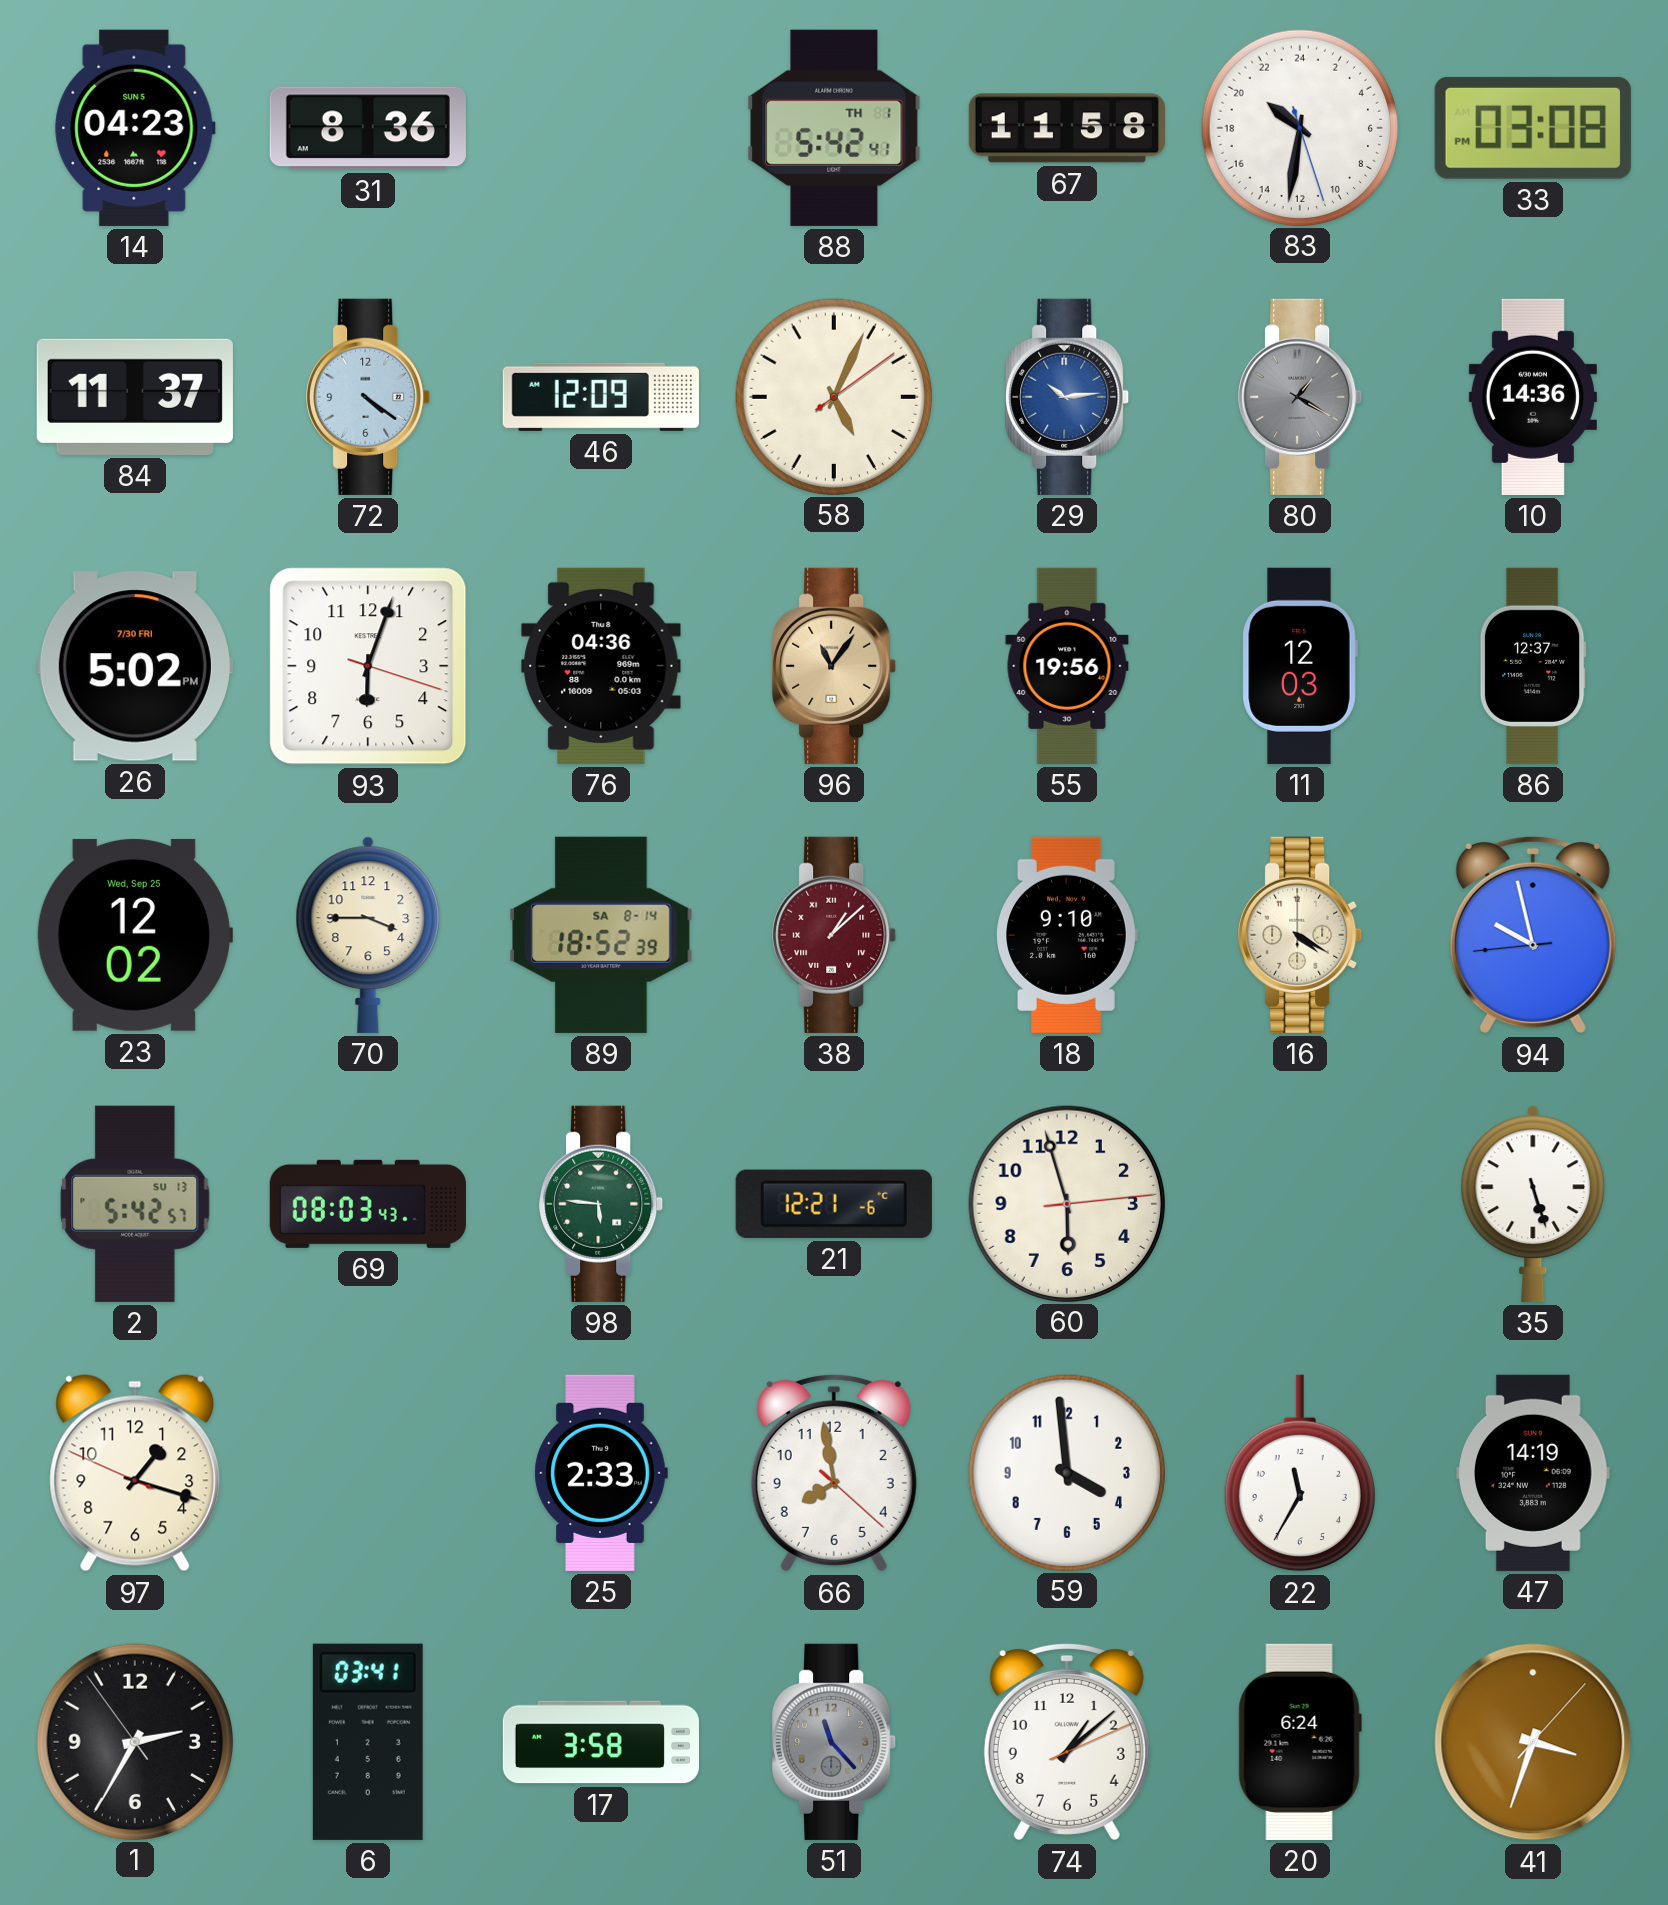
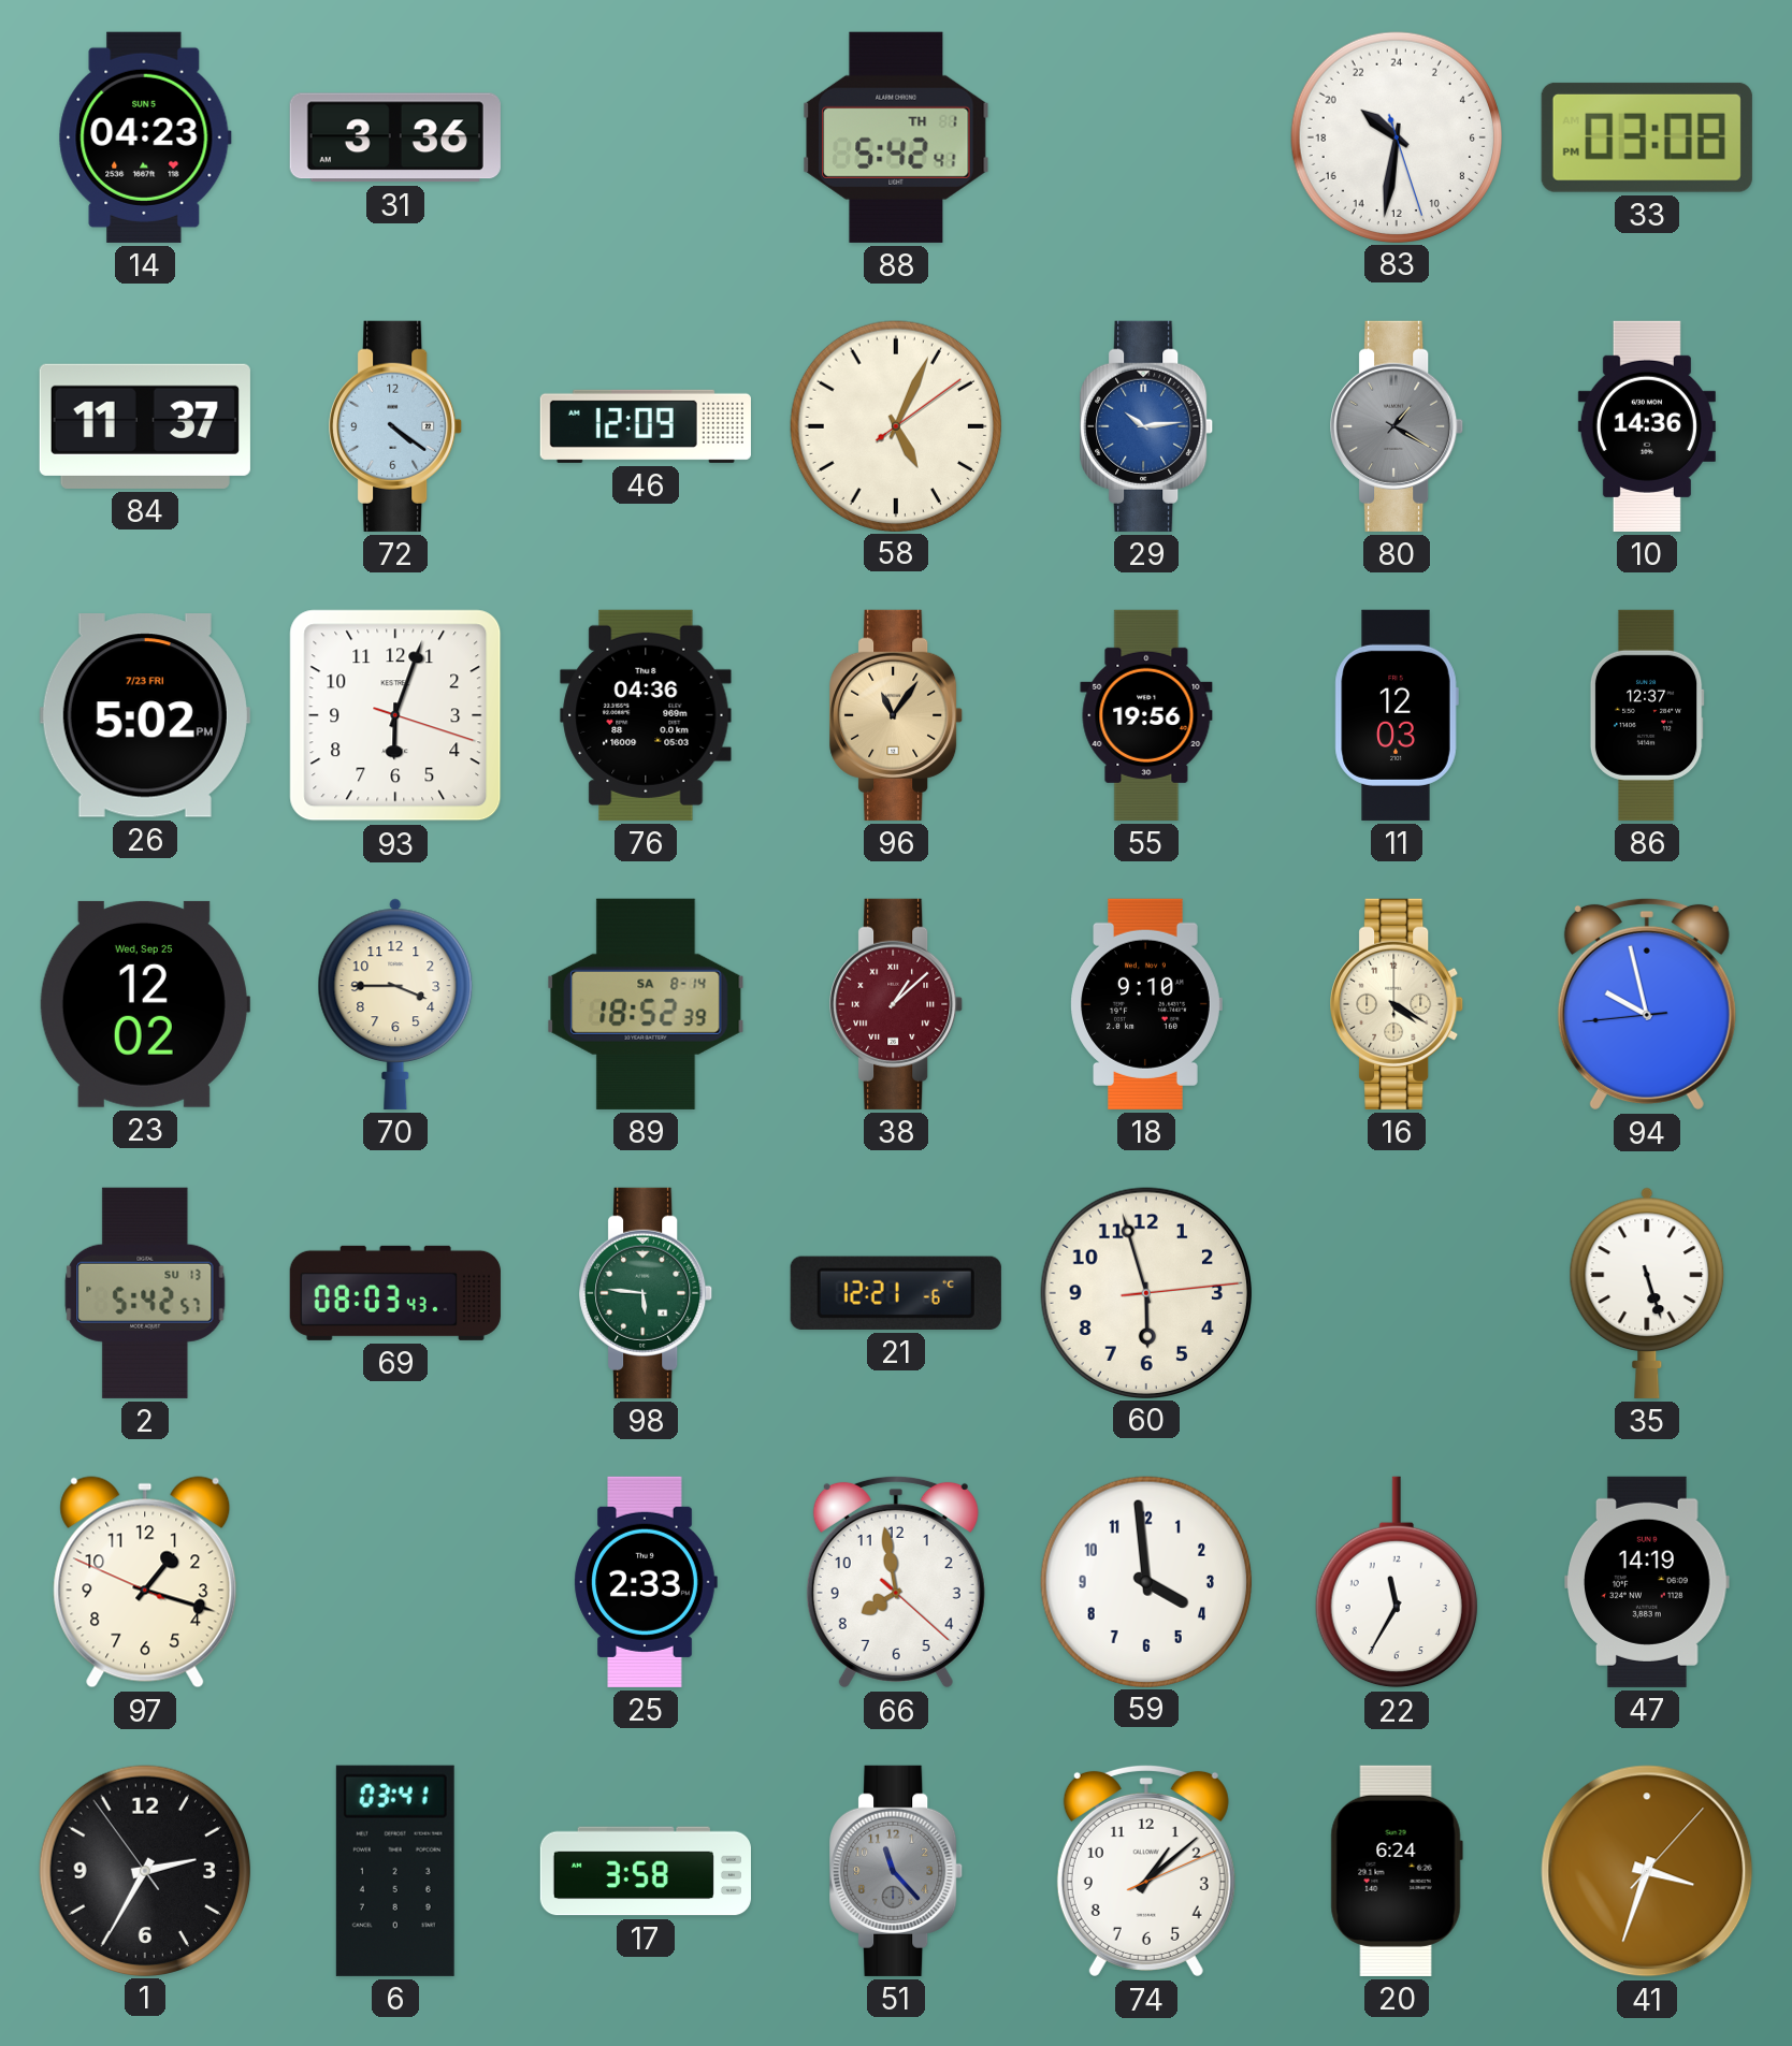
31: 8:36 -> 3:36 (395, 137)
67: 11:58 -> none (1067, 128)
26 date: 7/30 FRI -> 7/23 FRI (145, 715)
